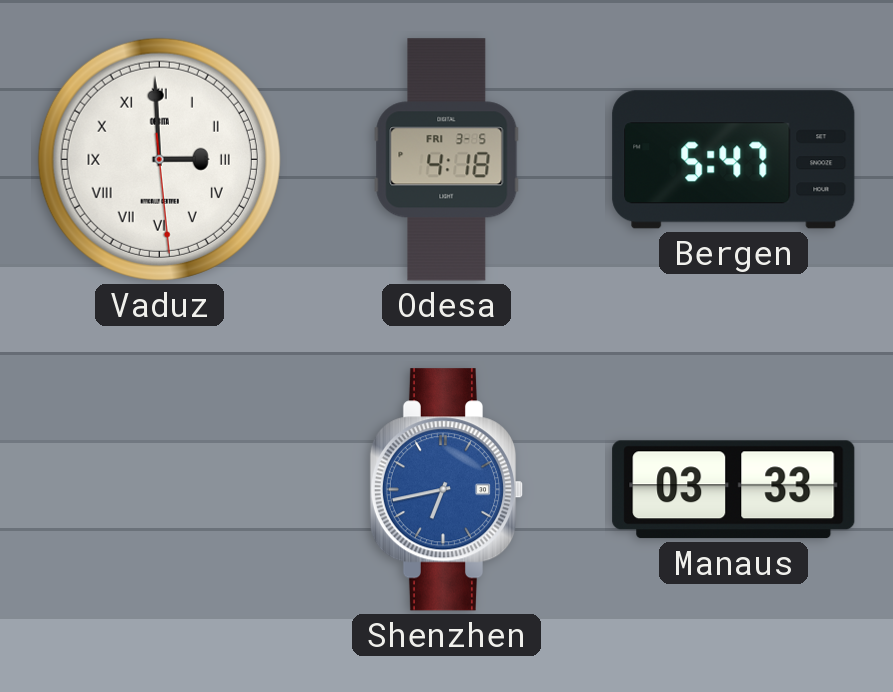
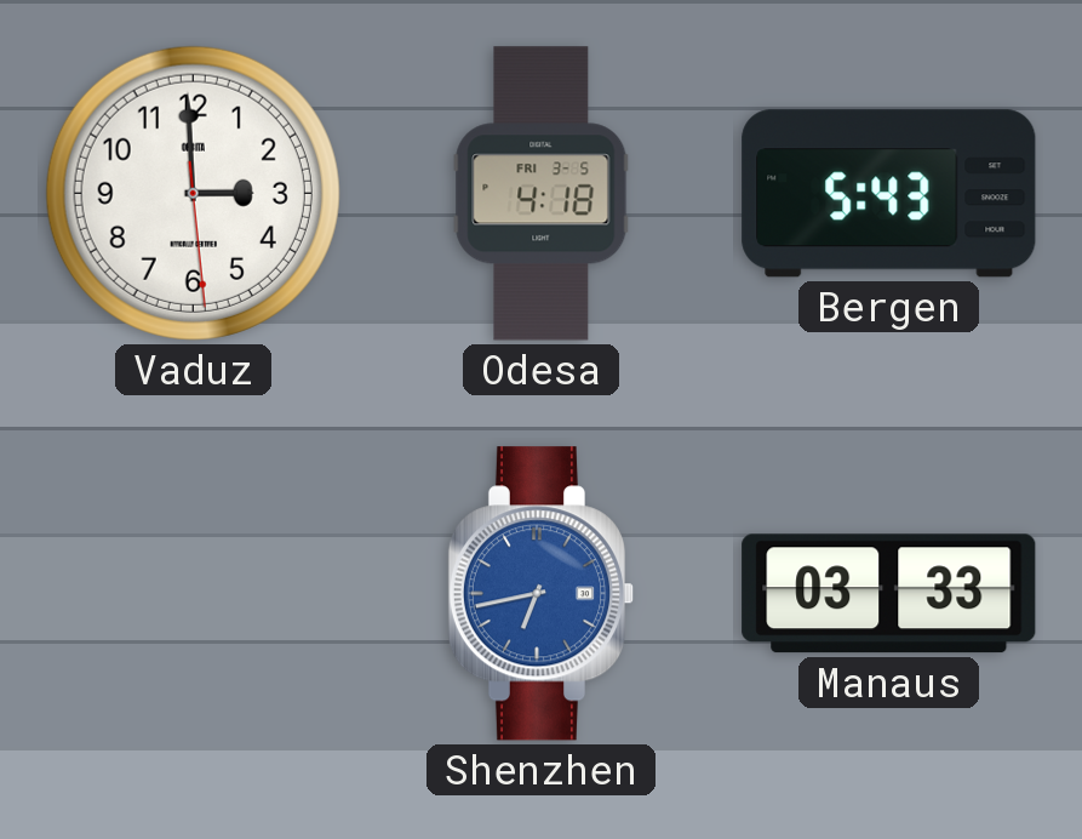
Vaduz numerals: Roman -> Arabic (193, 193)
Bergen: 5:47 -> 5:43 (889, 194)
